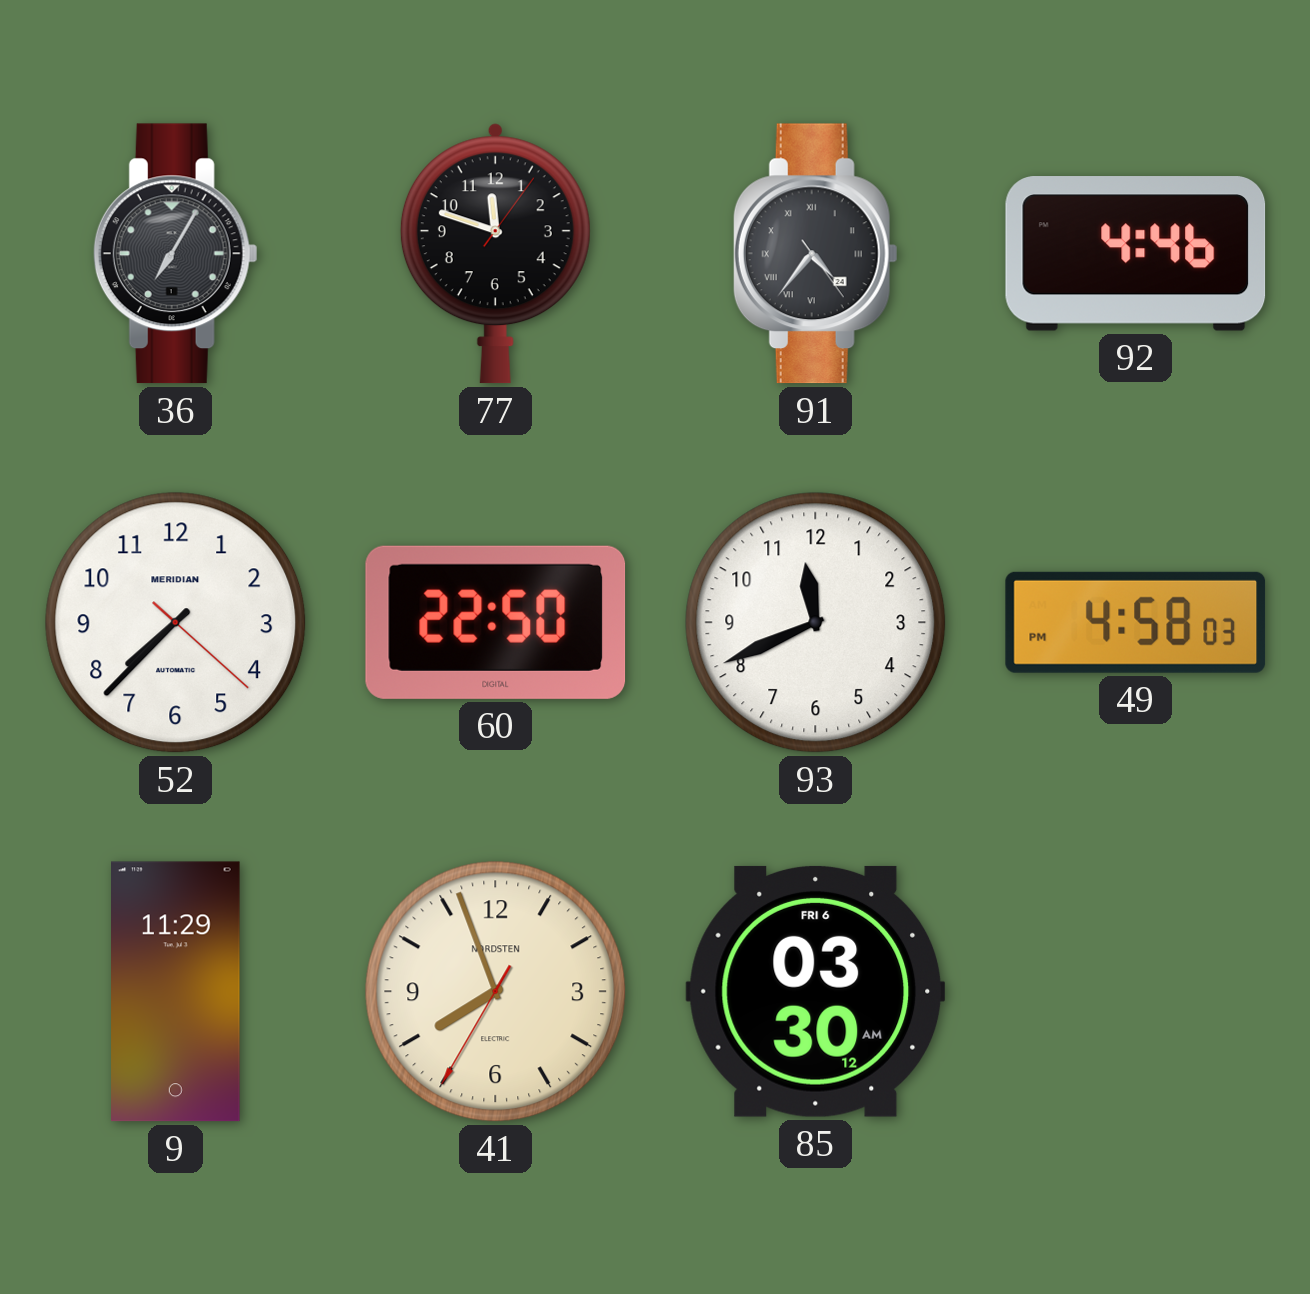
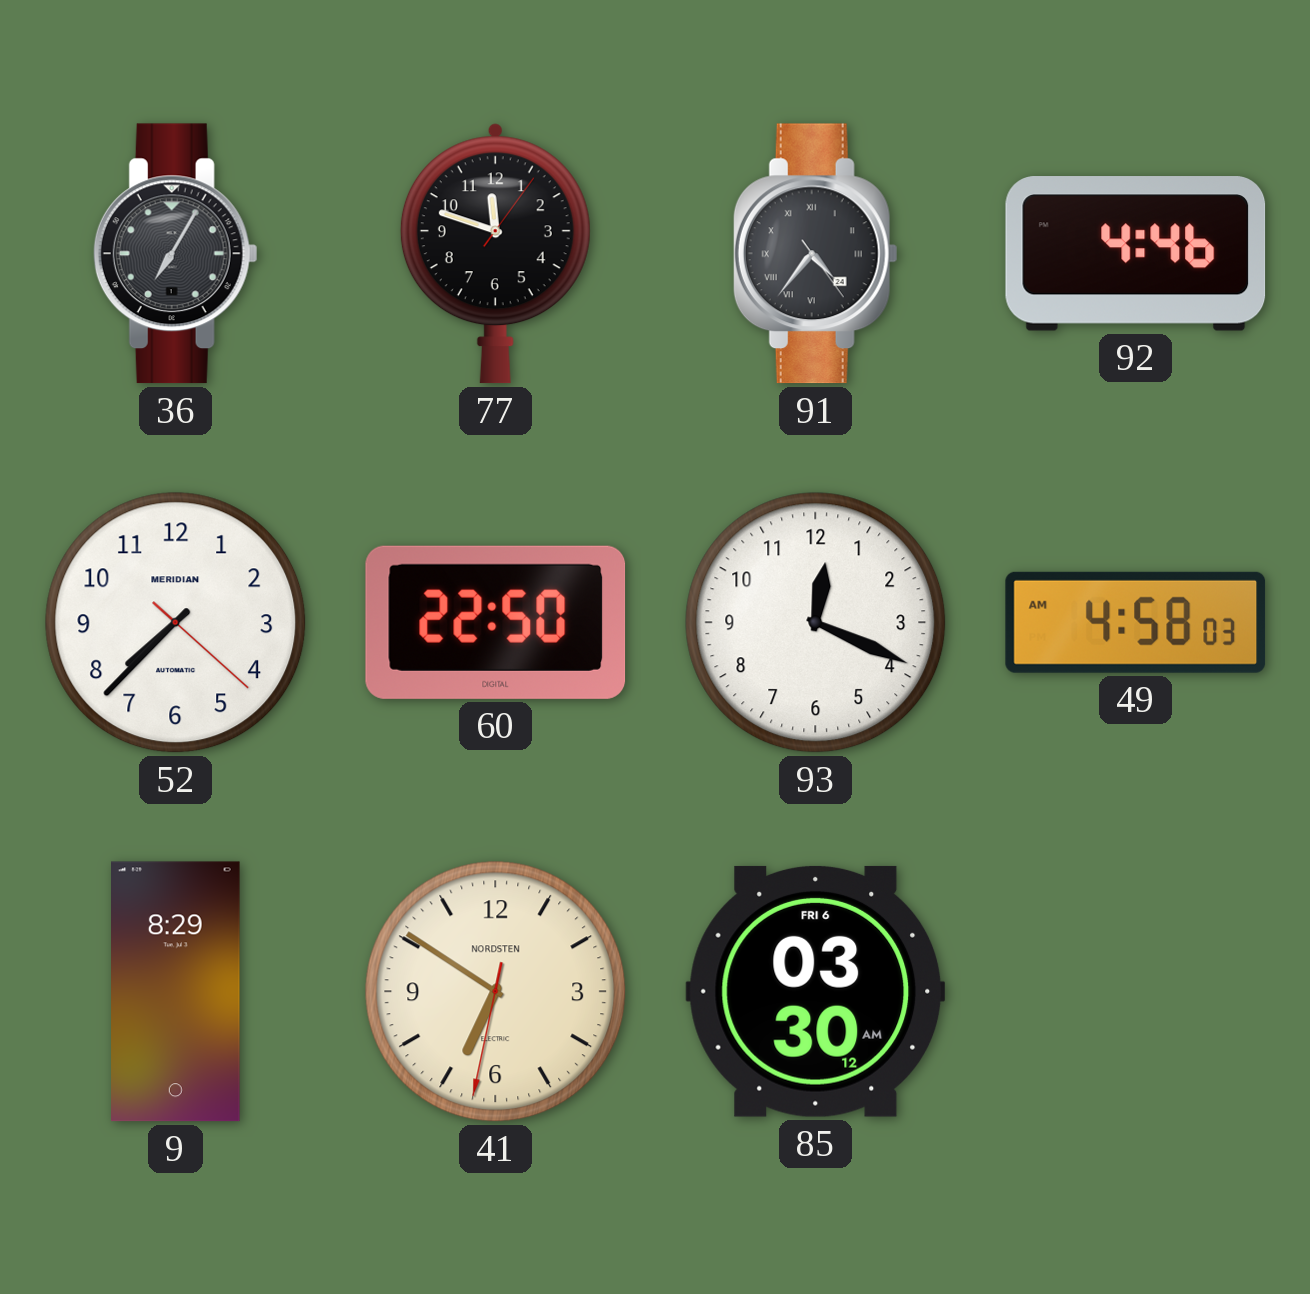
93: 11:41 -> 12:19 (816, 623)
49: 4:58:03 PM -> 4:58:03 AM (1136, 622)
9: 11:29 -> 8:29 (176, 992)
41: 7:56 -> 6:50 (496, 992)
